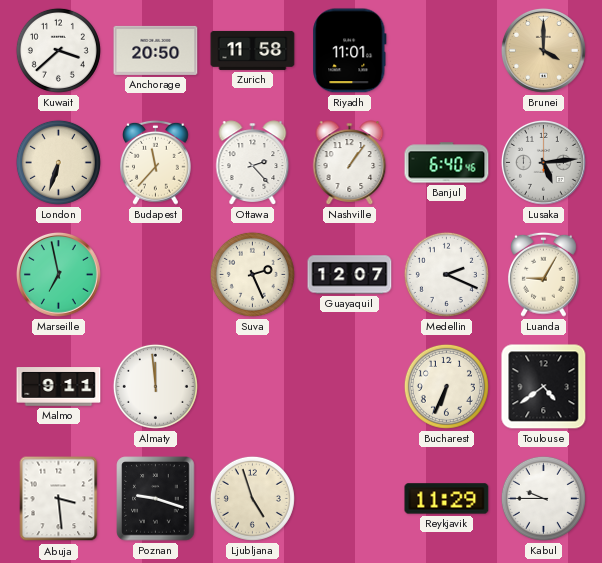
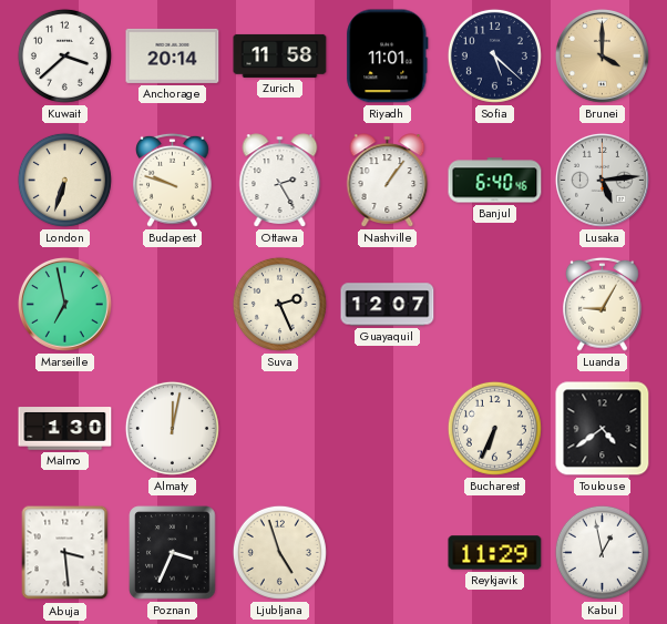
Anchorage: 20:50 -> 20:14 (173, 55)
Sofia: none -> 5:22 (494, 55)
Budapest: 11:37 -> 9:48 (173, 180)
Ottawa: 2:23 -> 2:25 (280, 181)
Medellin: 2:19 -> none (446, 274)
Malmo: 9:11 -> 1:30 (65, 429)
Almaty: 11:59 -> 12:02 (172, 428)
Poznan: 9:18 -> 3:34 (173, 553)
Kabul: 9:45 -> 12:58 (602, 552)
